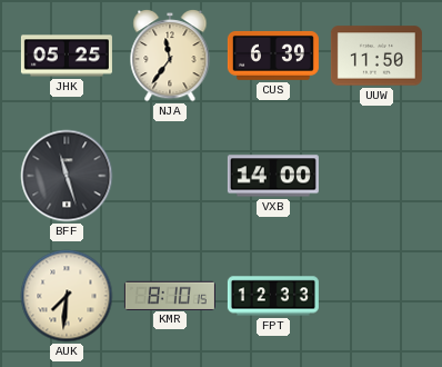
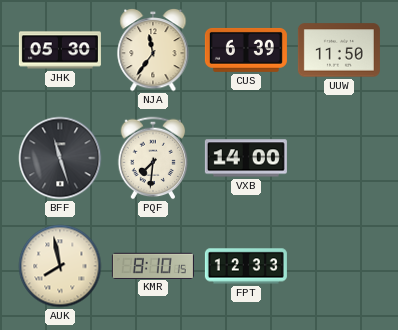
JHK: 05:25 -> 05:30 (60, 50)
PQF: none -> 7:31 (153, 158)
AUK: 7:31 -> 7:58 (60, 266)
